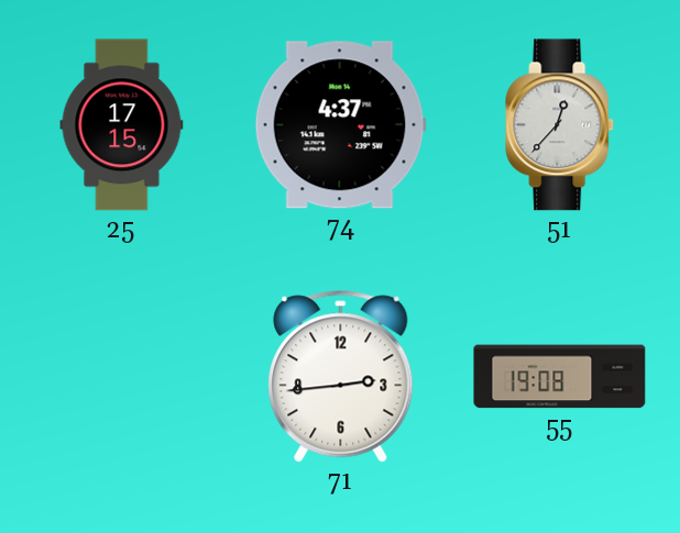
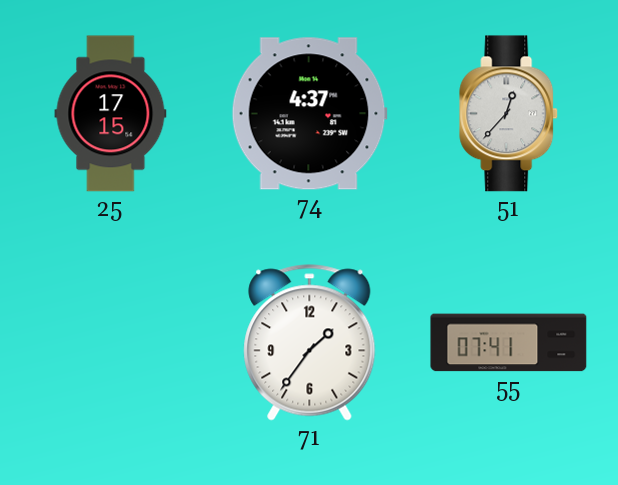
71: 2:44 -> 1:36 (310, 343)
55: 19:08 -> 07:41 (509, 343)
